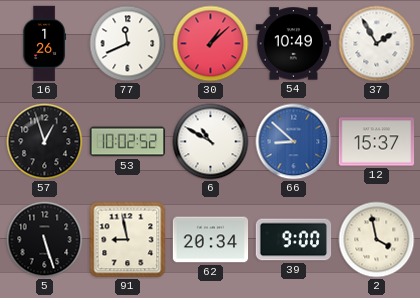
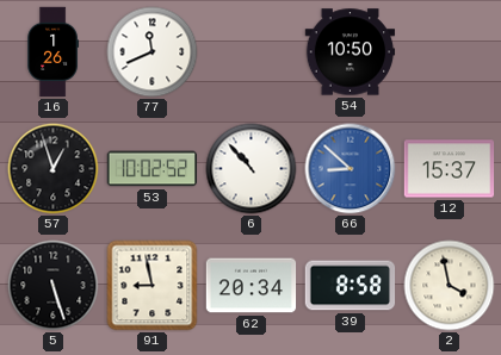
30: 1:08 -> none (211, 44)
54: 10:49 -> 10:50 (351, 52)
37: 1:55 -> none (377, 44)
6: 10:50 -> 10:53 (252, 169)
39: 9:00 -> 8:58 (351, 286)
